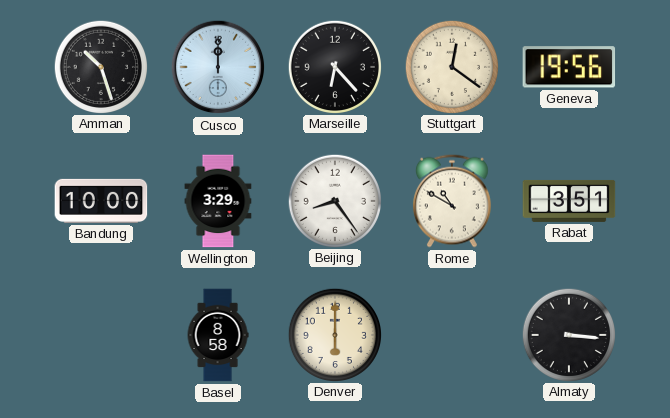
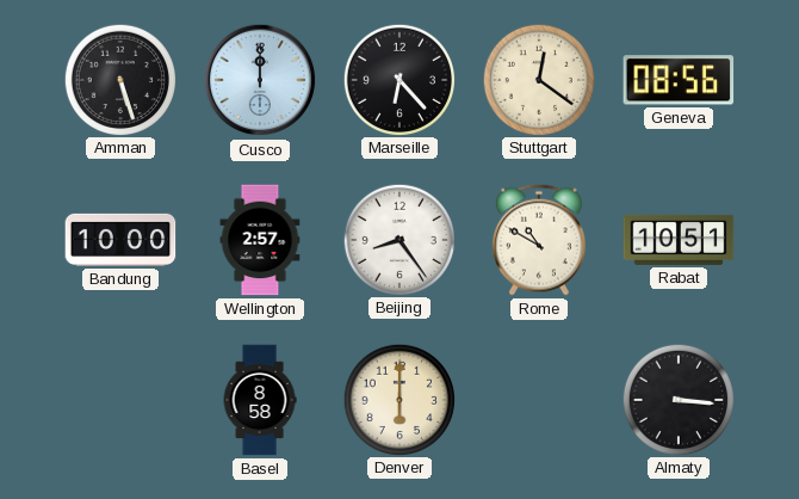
Amman: 10:27 -> 5:27 (119, 79)
Geneva: 19:56 -> 08:56 (679, 80)
Wellington: 3:29 -> 2:57 (260, 240)
Rabat: 3:51 -> 10:51 (679, 240)
